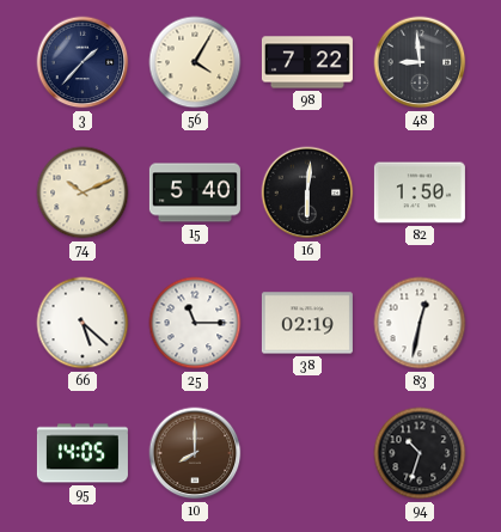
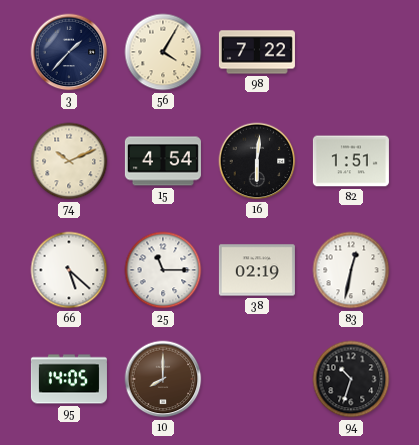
48: 8:59 -> none (420, 62)
15: 5:40 -> 4:54 (163, 161)
82: 1:50 -> 1:51 (351, 161)
